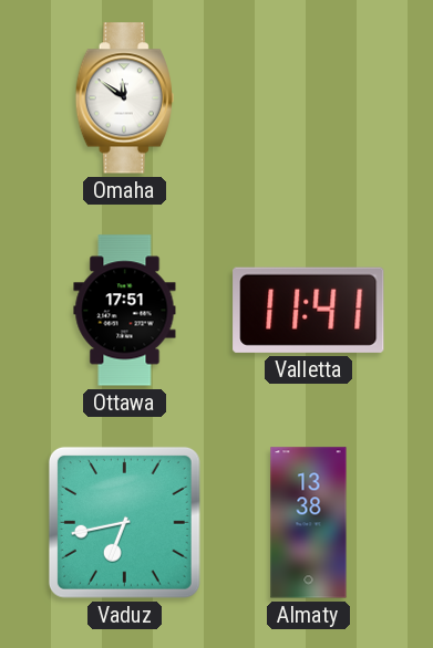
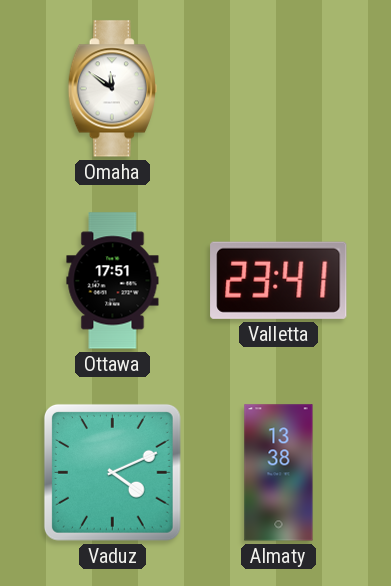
Valletta: 11:41 -> 23:41 (279, 280)
Vaduz: 6:43 -> 4:11 (112, 472)
